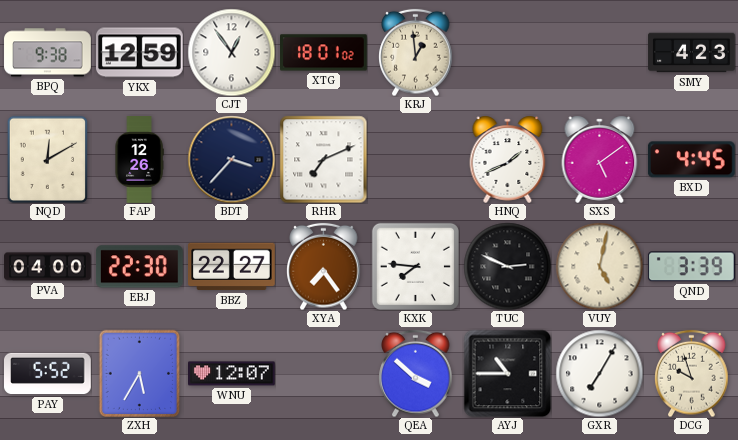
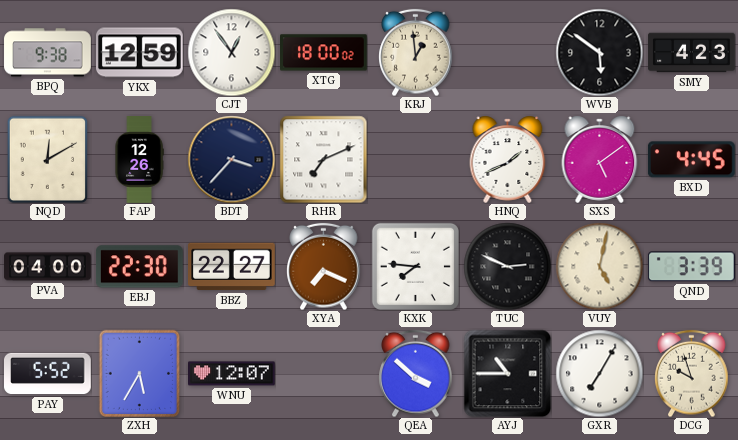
XTG: 18:01 -> 18:00 (324, 53)
WVB: none -> 5:51 (599, 52)
XYA: 7:24 -> 7:19 (324, 266)
